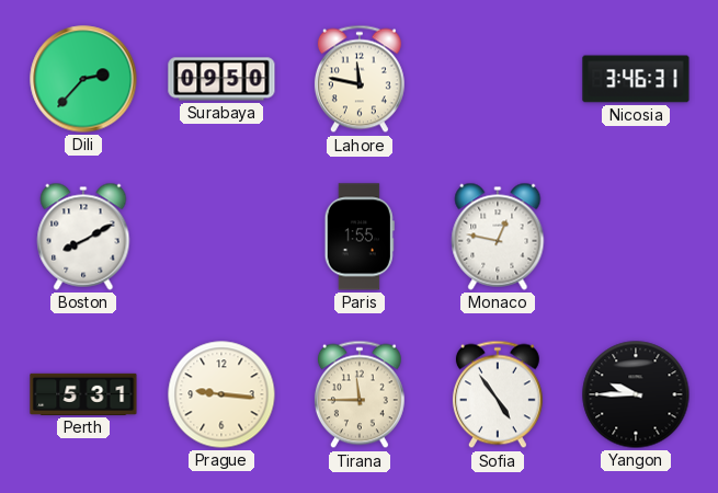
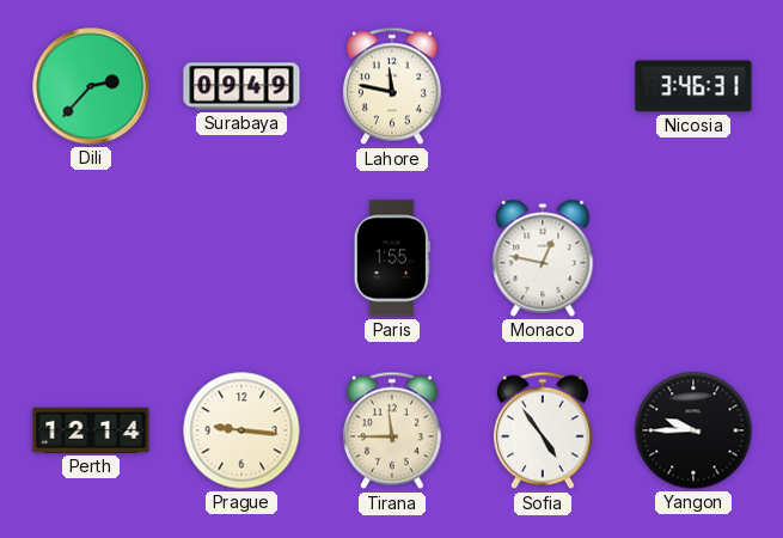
Surabaya: 09:50 -> 09:49 (241, 86)
Boston: 8:10 -> none (83, 237)
Perth: 5:31 -> 12:14 (91, 430)
